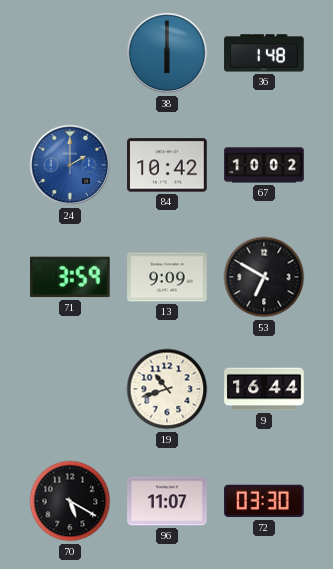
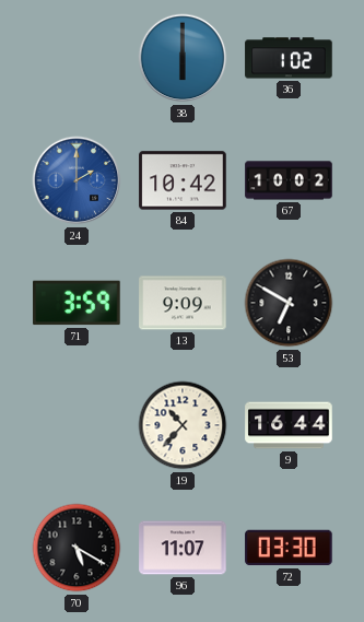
36: 1:48 -> 1:02 (289, 58)
19: 10:42 -> 10:37 (183, 425)
